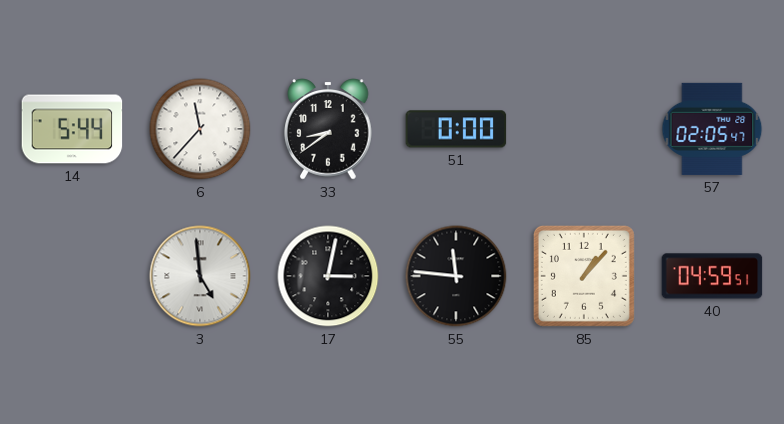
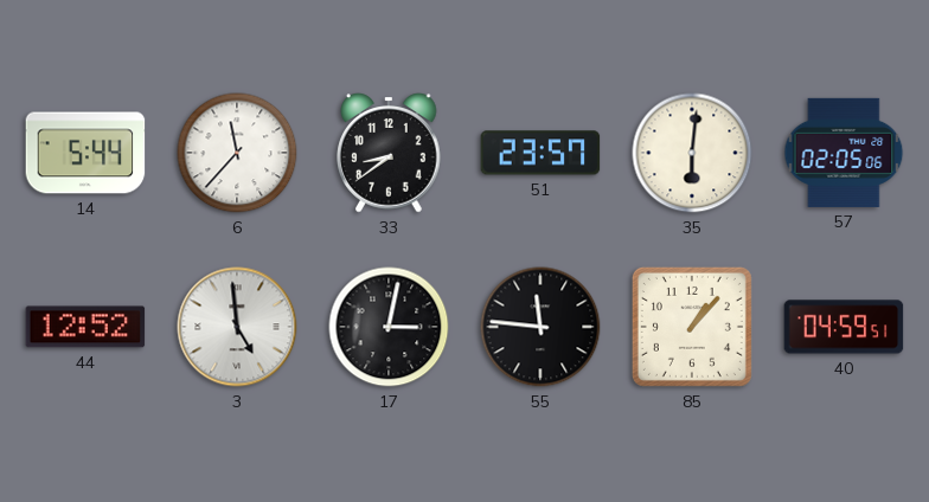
51: 0:00 -> 23:57 (540, 153)
35: none -> 6:01 (692, 153)
57: 02:05:47 -> 02:05:06 (844, 153)
44: none -> 12:52 (85, 327)
